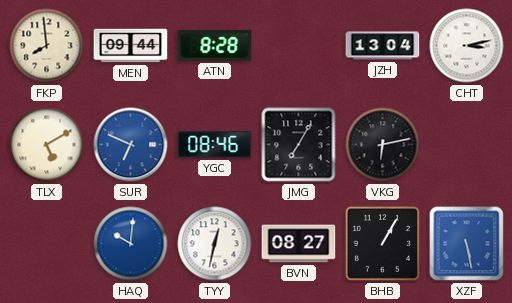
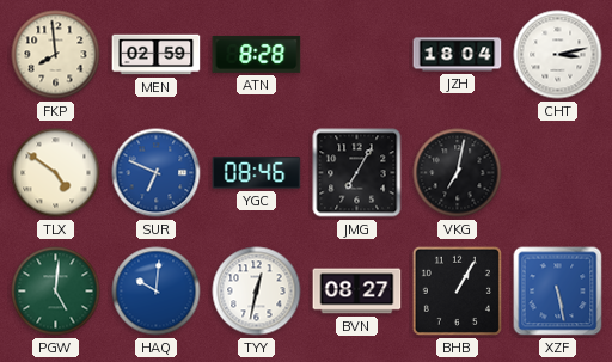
MEN: 09:44 -> 02:59 (157, 55)
JZH: 13:04 -> 18:04 (458, 55)
TLX: 5:10 -> 4:51 (56, 173)
VKG: 6:13 -> 7:02 (458, 173)
PGW: none -> 5:01 (56, 292)
